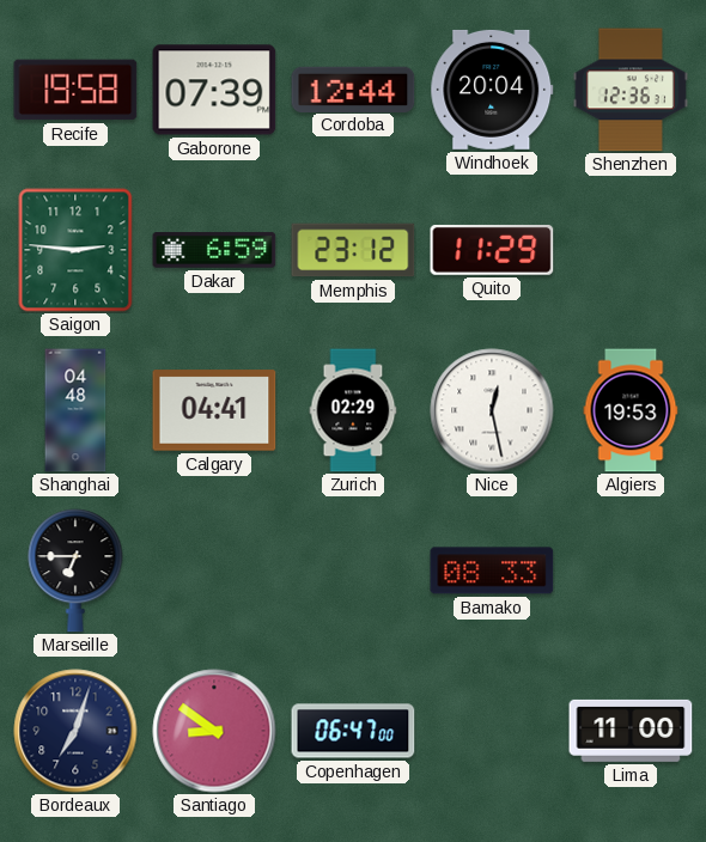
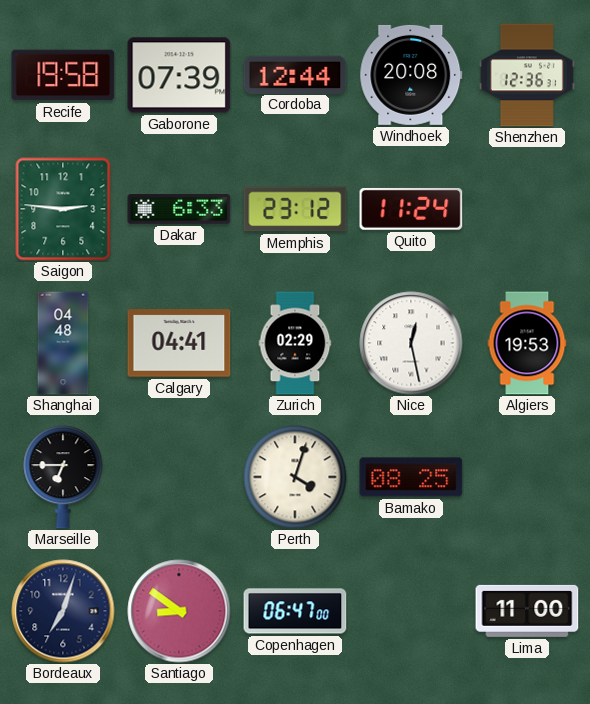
Windhoek: 20:04 -> 20:08 (411, 75)
Dakar: 6:59 -> 6:33 (179, 209)
Quito: 11:29 -> 11:24 (411, 209)
Perth: none -> 4:03 (295, 477)
Bamako: 08:33 -> 08:25 (411, 477)
